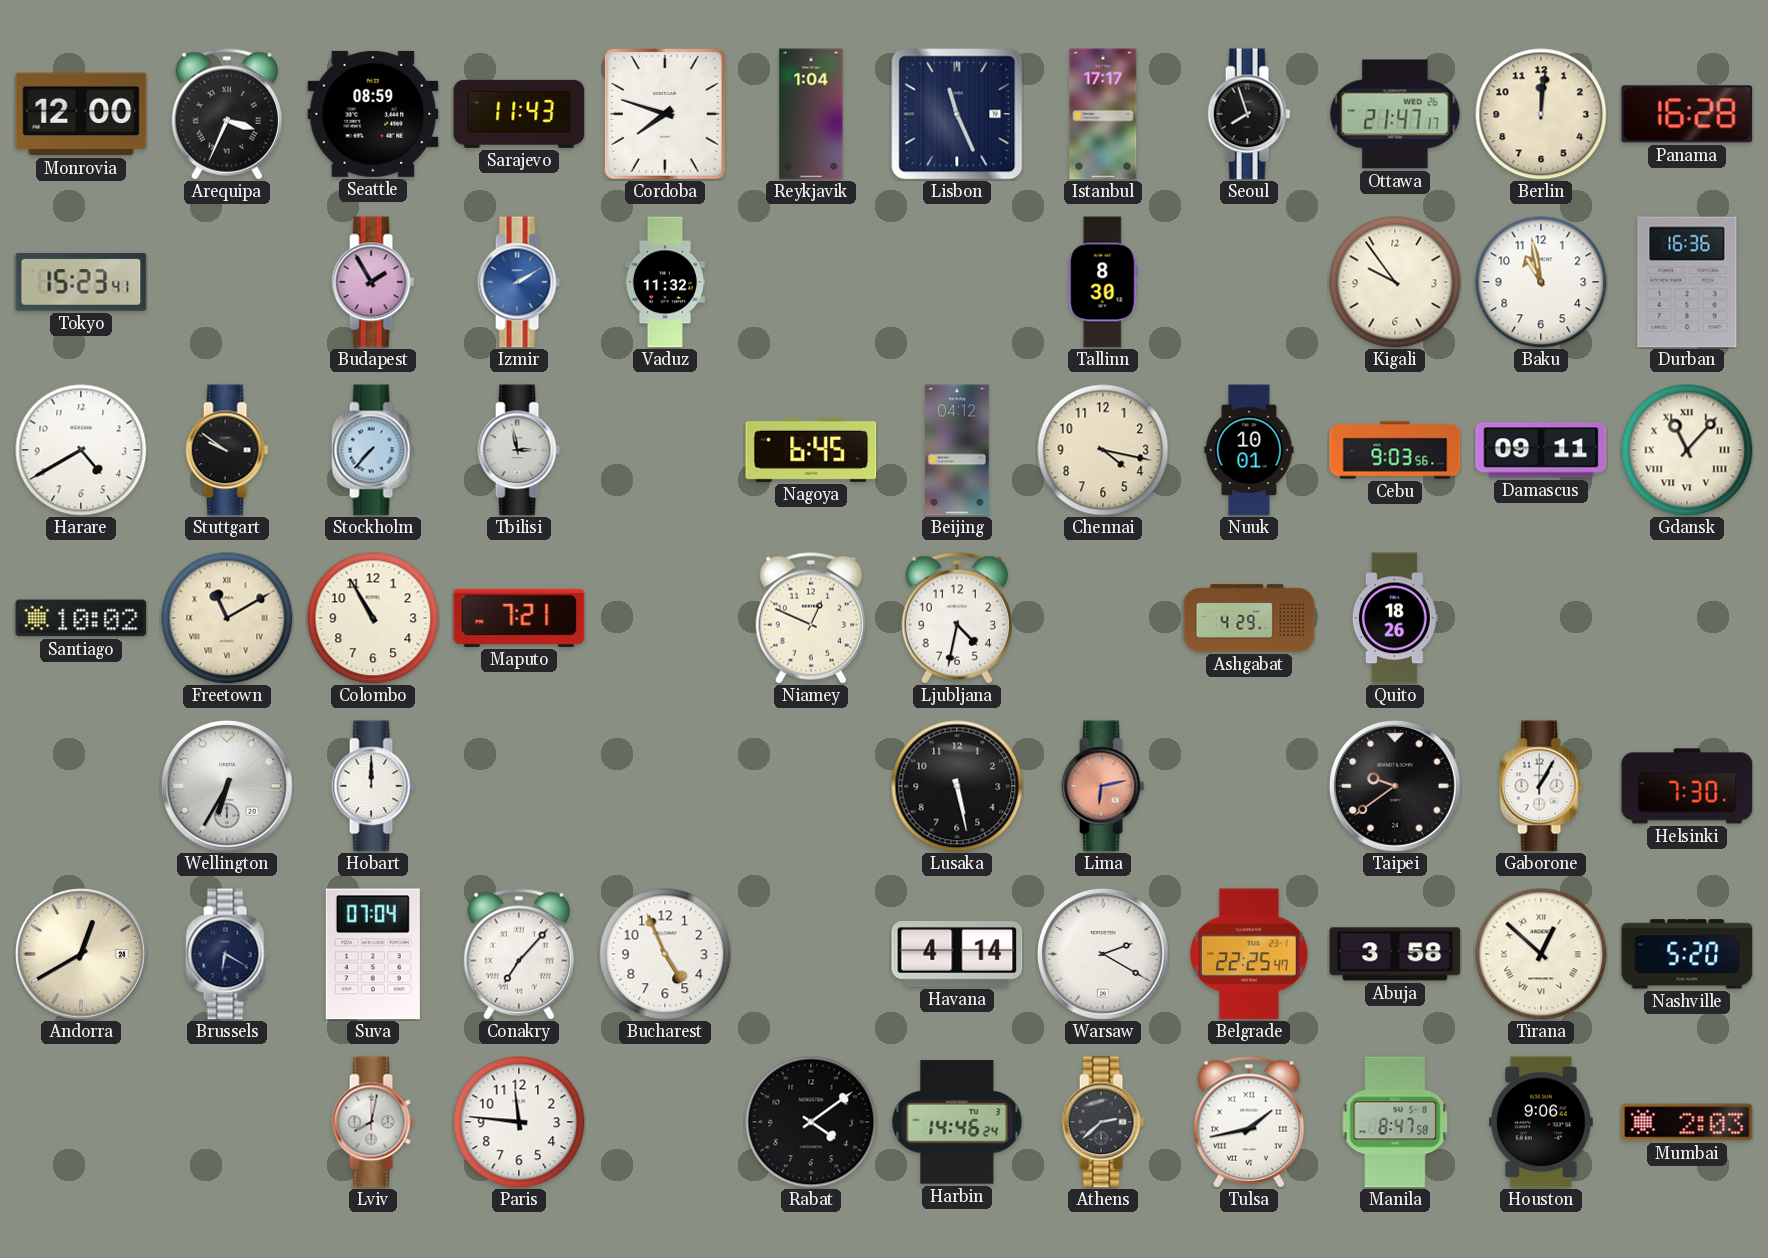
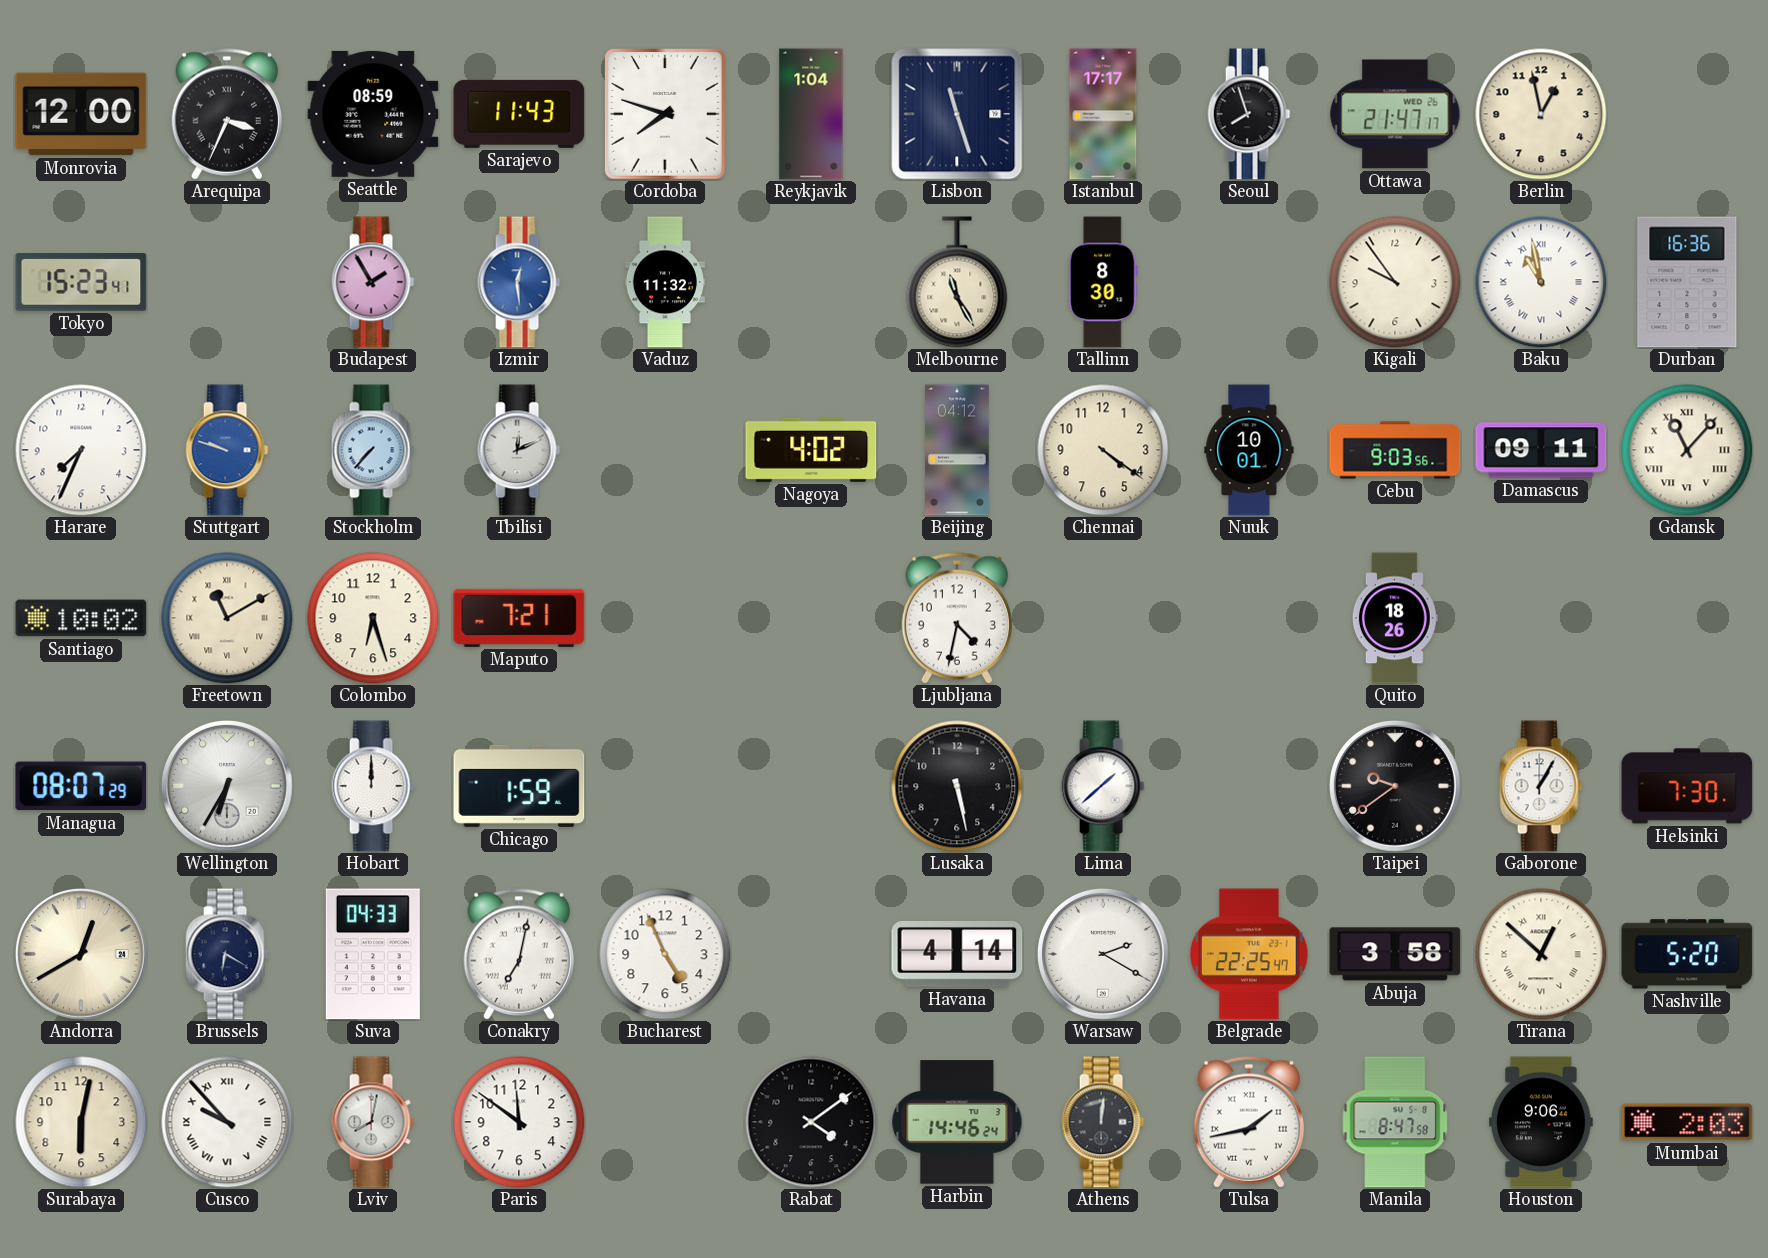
Lisbon: 11:26 -> 11:27 (957, 114)
Berlin: 12:01 -> 12:58 (1541, 114)
Panama: 16:28 -> none (1687, 114)
Izmir: 2:10 -> 12:29 (519, 282)
Melbourne: none -> 11:25 (957, 282)
Baku numerals: Arabic -> Roman (1541, 282)
Harare: 4:40 -> 7:34 (81, 450)
Stuttgart: 9:51 -> 9:48 (227, 450)
Stuttgart dial: black -> blue (227, 450)
Tbilisi: 2:58 -> 12:11 (519, 450)
Nagoya: 6:45 -> 4:02 (811, 450)
Chennai: 4:17 -> 4:21 (1103, 450)
Colombo: 10:55 -> 6:27 (373, 618)
Niamey: 12:49 -> none (811, 618)
Ashgabat: 4:29 -> none (1249, 618)
Managua: none -> 08:07 (81, 786)
Chicago: none -> 1:59 (519, 786)
Lima: 6:13 -> 1:38 (1103, 786)
Lima dial: salmon -> white (1103, 786)
Suva: 07:04 -> 04:33 (373, 954)
Conakry: 7:07 -> 7:02 (519, 954)
Surabaya: none -> 6:02 (81, 1122)
Cusco: none -> 9:53 (227, 1122)
Paris: 11:46 -> 11:51 (519, 1122)
Athens: 2:38 -> 12:01 (1103, 1122)
